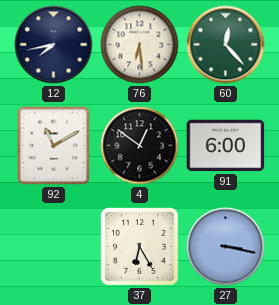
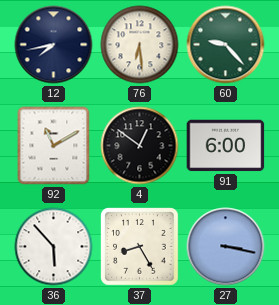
60: 12:23 -> 9:23 (226, 45)
36: none -> 5:53 (54, 247)
37: 6:25 -> 8:25 (140, 247)
